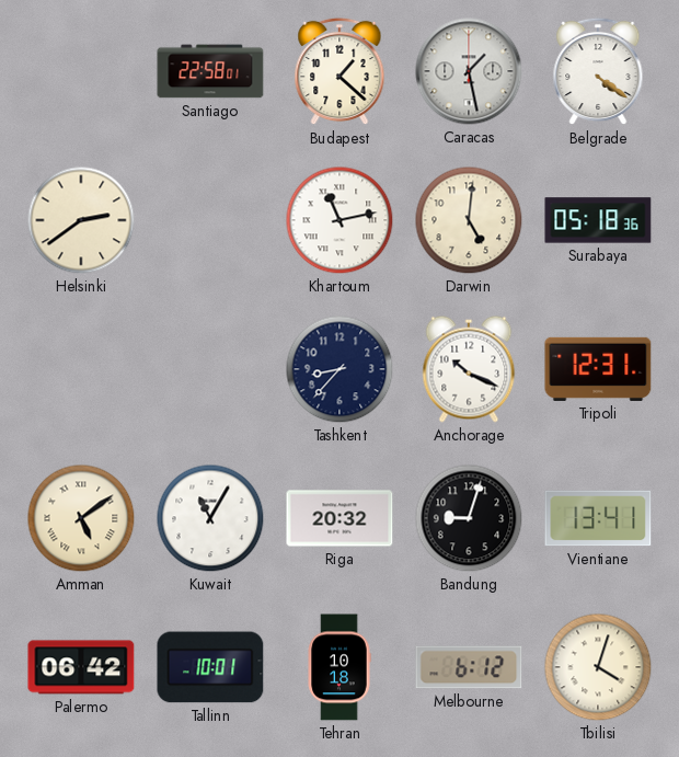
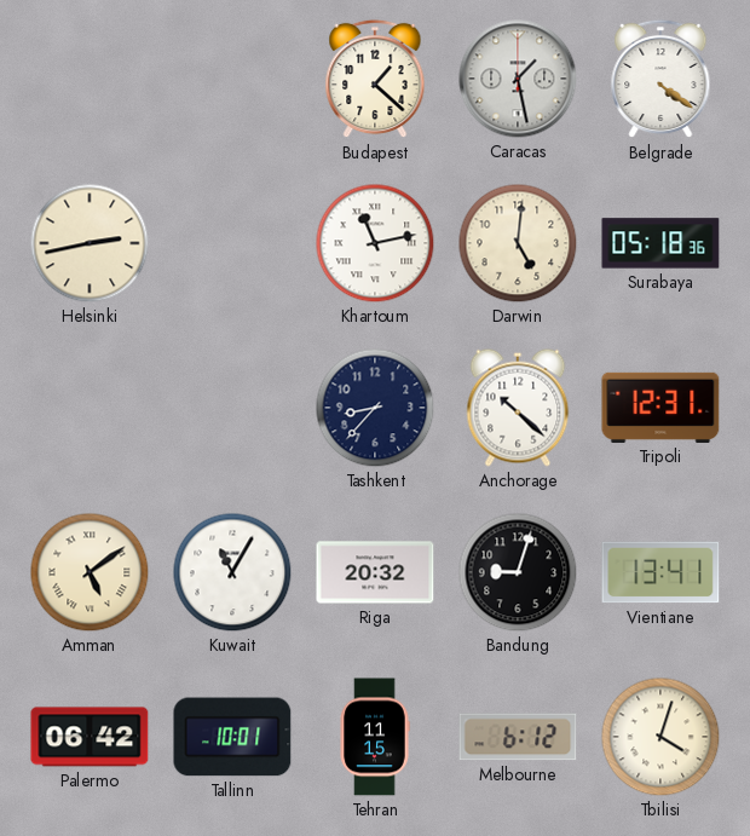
Santiago: 22:58 -> none (210, 71)
Helsinki: 2:39 -> 2:43 (90, 243)
Anchorage: 10:19 -> 10:22 (518, 408)
Tehran: 10:18 -> 11:15 (375, 737)
